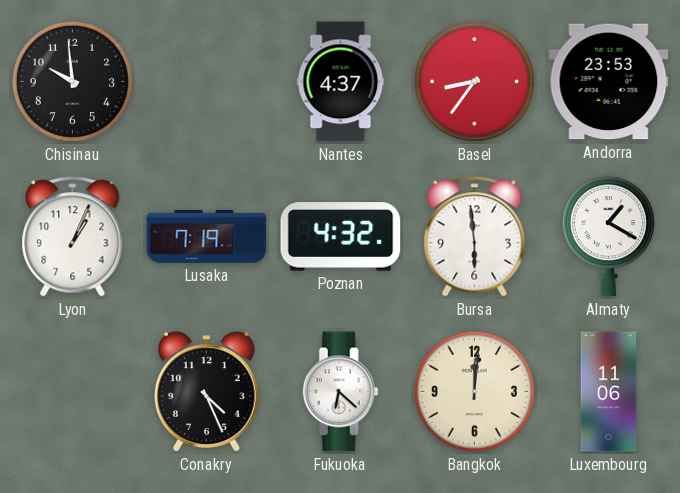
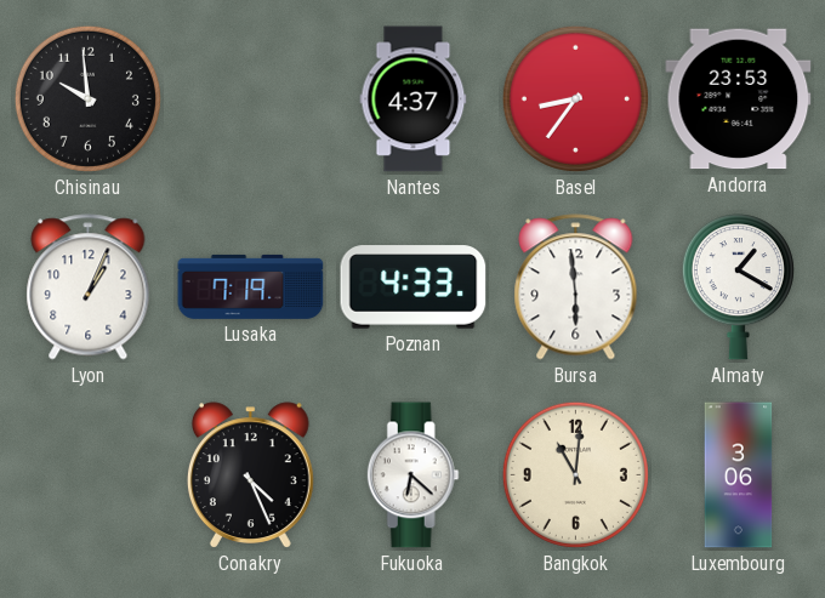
Poznan: 4:32 -> 4:33 (414, 287)
Bangkok: 12:01 -> 11:01 (575, 474)
Luxembourg: 11:06 -> 3:06 (739, 475)
